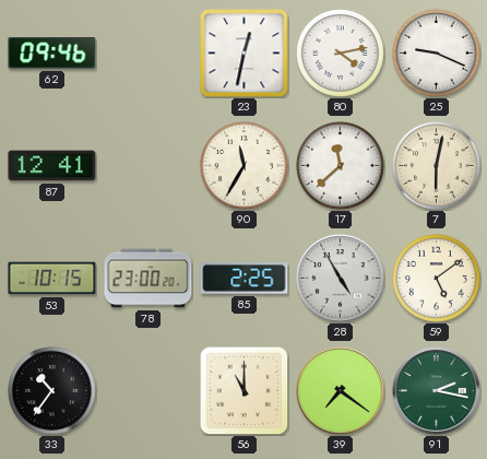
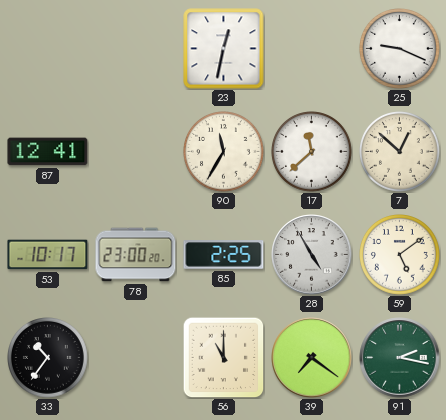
62: 09:46 -> none (52, 54)
80: 4:13 -> none (341, 54)
7: 6:02 -> 12:52 (400, 152)
53: 10:15 -> 10:17 (48, 255)
